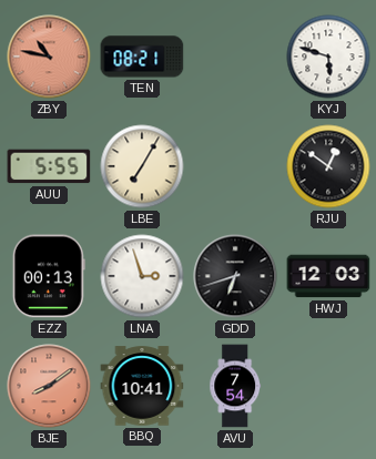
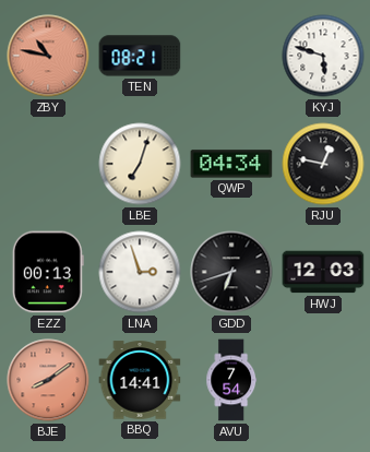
AUU: 5:55 -> none (49, 166)
LBE: 7:05 -> 7:03 (140, 164)
QWP: none -> 04:34 (231, 164)
RJU: 12:51 -> 12:47 (323, 164)
BBQ: 10:41 -> 14:41 (140, 380)
